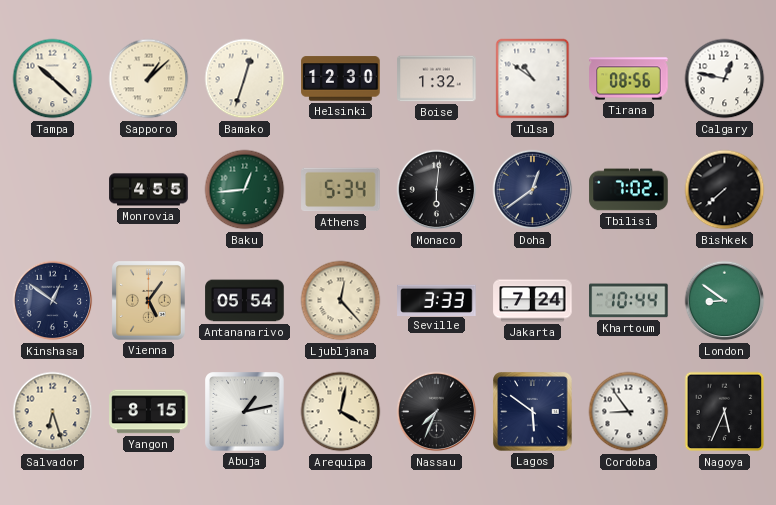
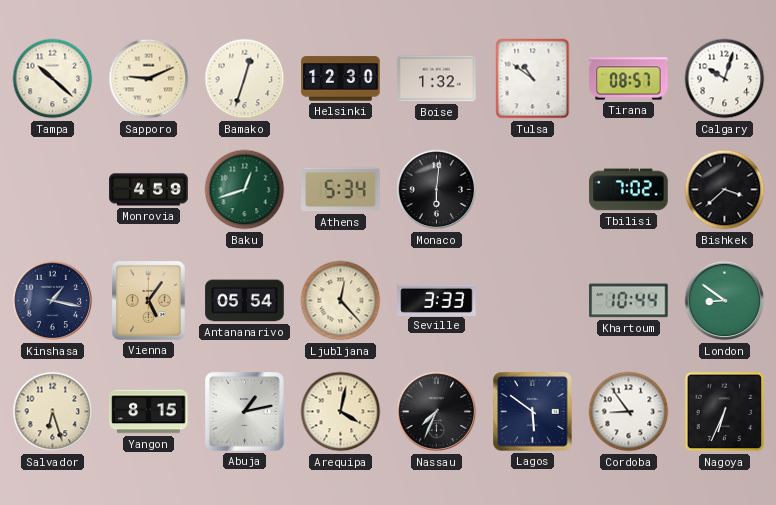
Sapporo: 1:08 -> 9:11 (149, 79)
Tirana: 08:56 -> 08:57 (629, 79)
Calgary: 12:47 -> 10:03 (725, 79)
Monrovia: 4:55 -> 4:59 (149, 190)
Baku: 12:44 -> 12:42 (245, 190)
Doha: 12:39 -> none (533, 190)
Bishkek: 7:38 -> 3:38 (725, 190)
Kinshasa: 12:51 -> 1:17 (53, 301)
Jakarta: 7:24 -> none (533, 301)
Nagoya: 5:34 -> 6:34 (725, 412)
